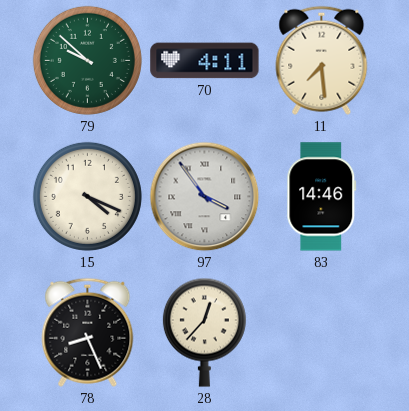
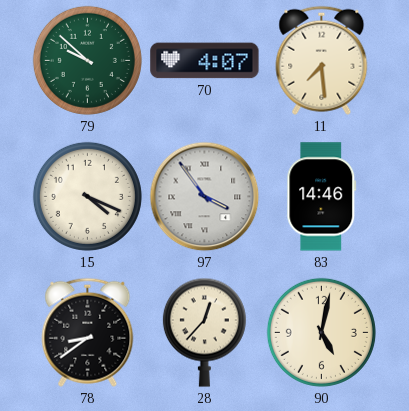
70: 4:11 -> 4:07 (205, 61)
78: 8:26 -> 8:39 (88, 332)
90: none -> 5:02 (321, 332)
